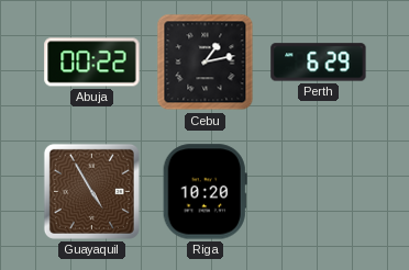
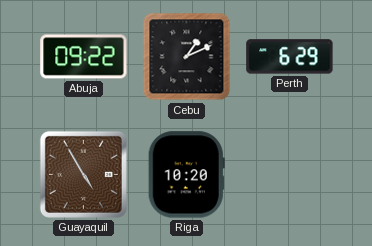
Abuja: 00:22 -> 09:22 (84, 57)
Cebu: 1:13 -> 1:11 (187, 57)
